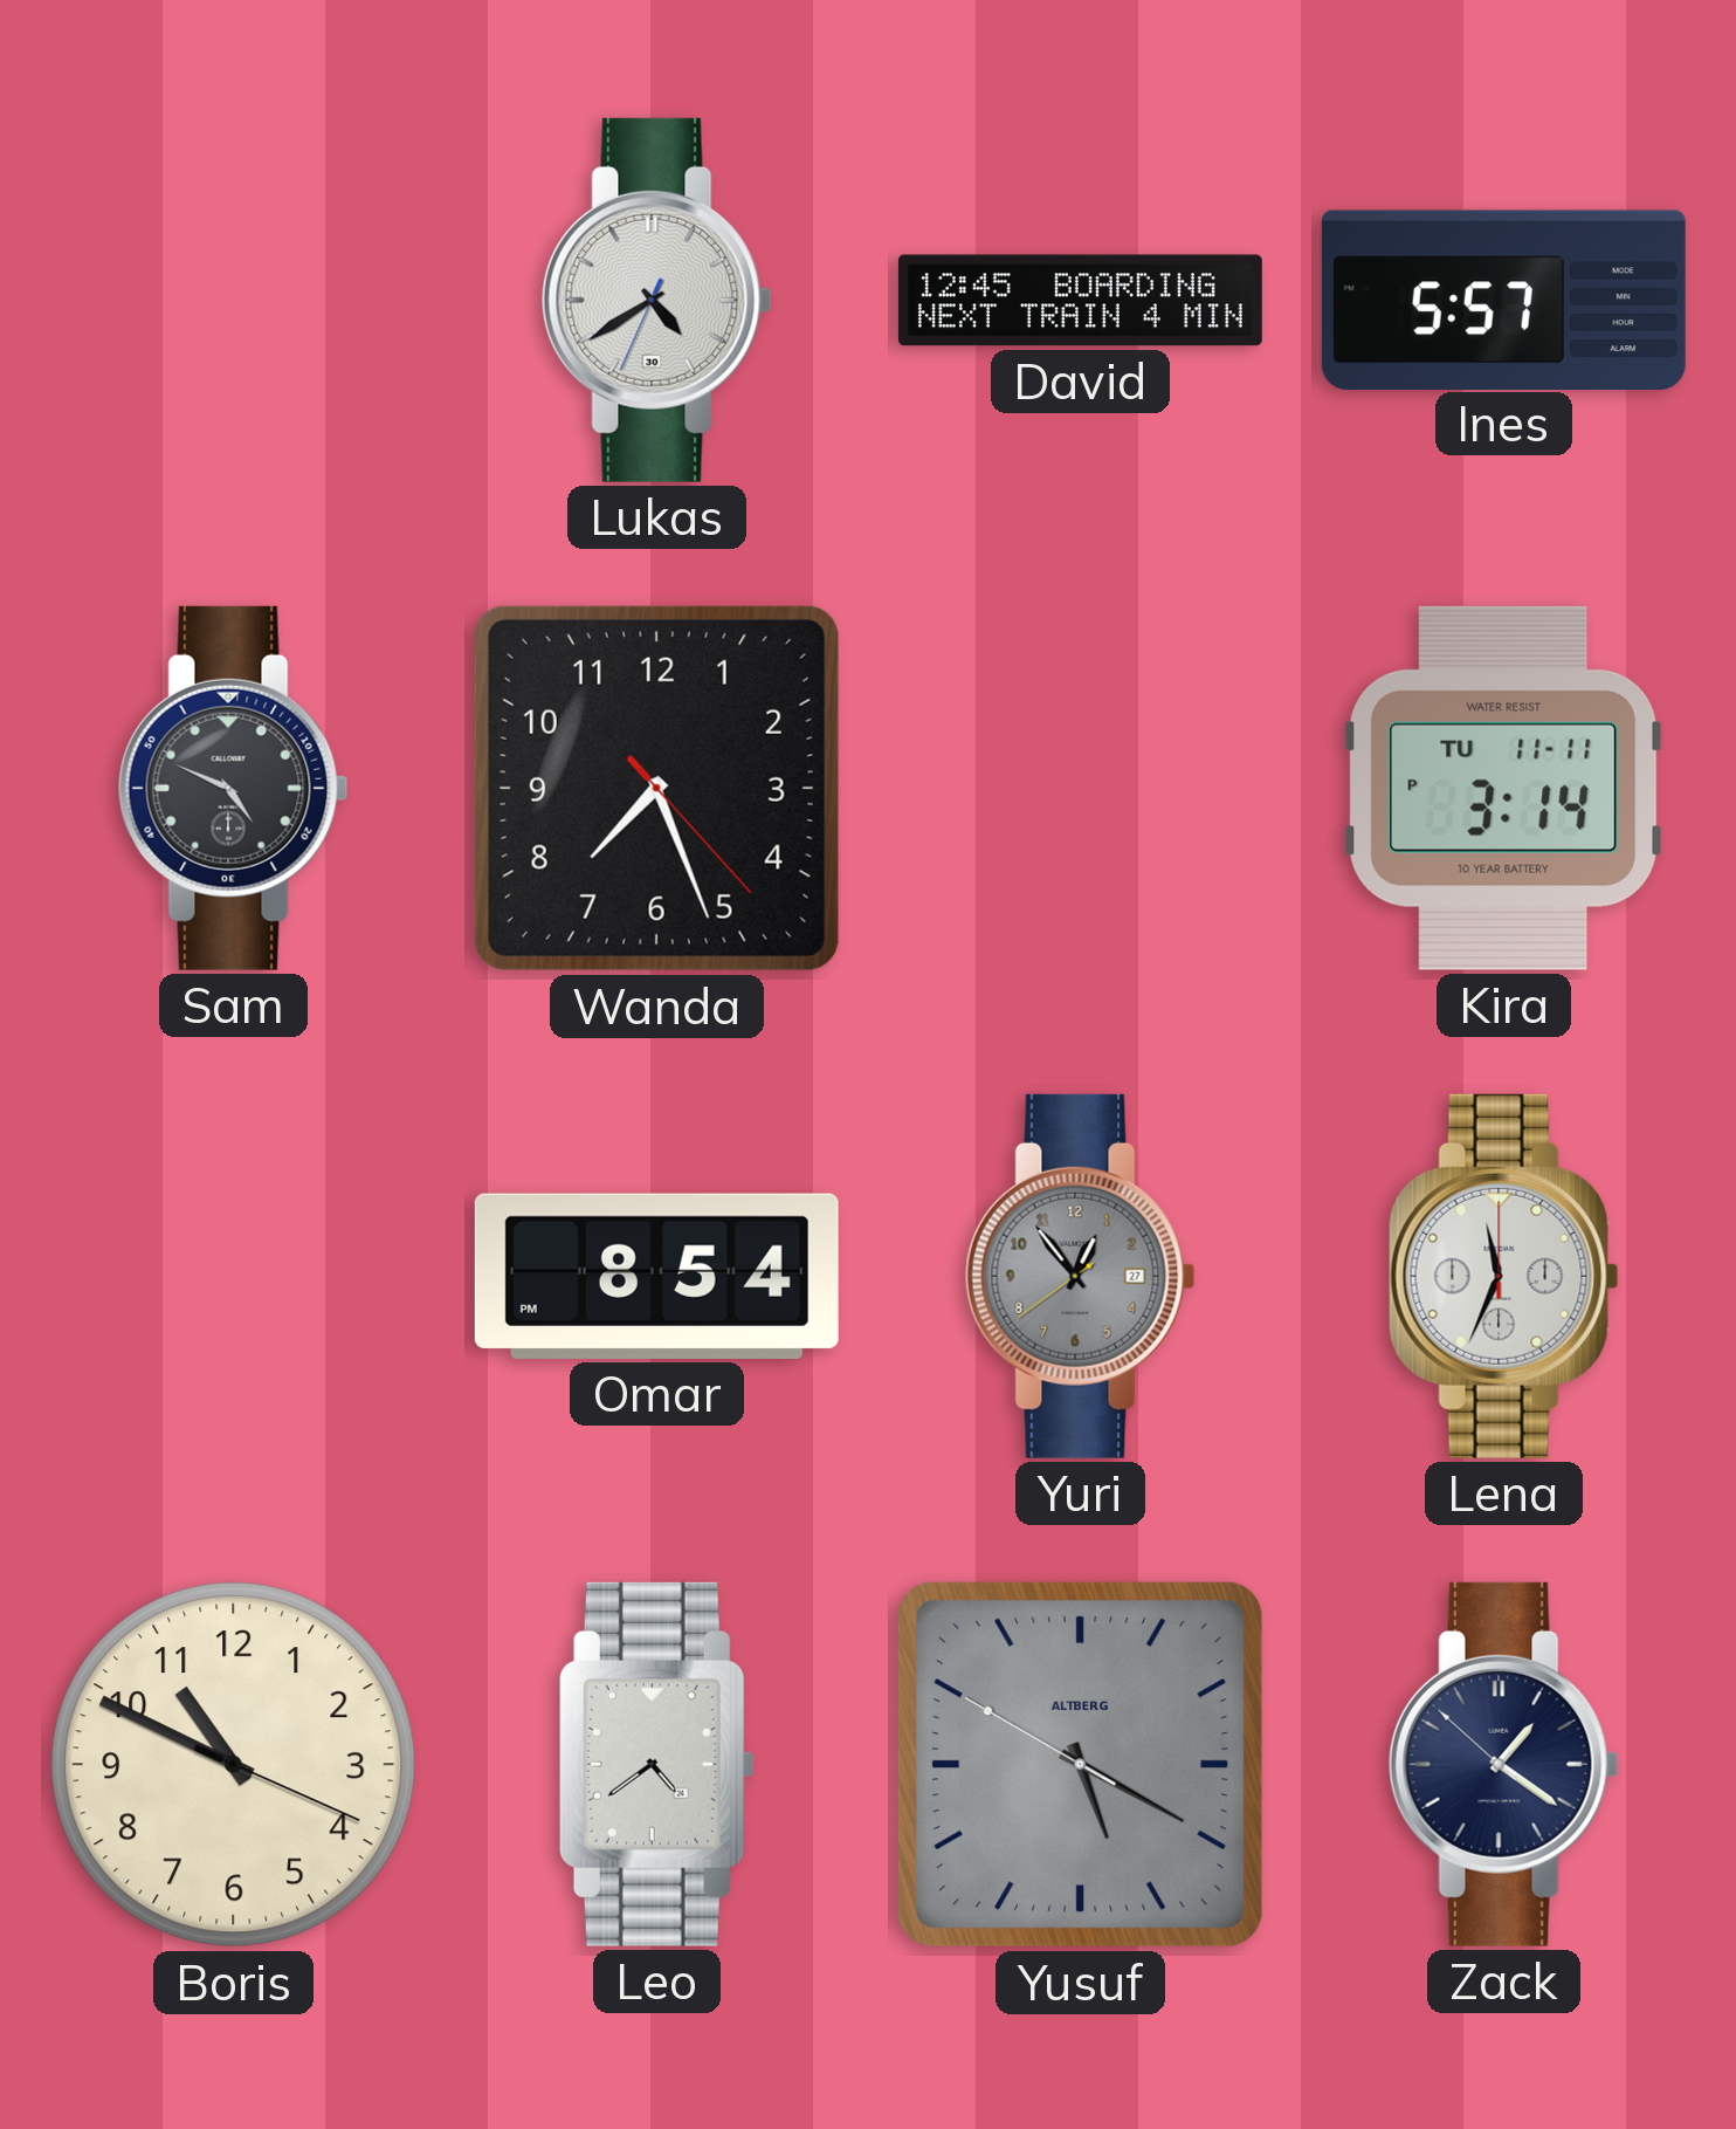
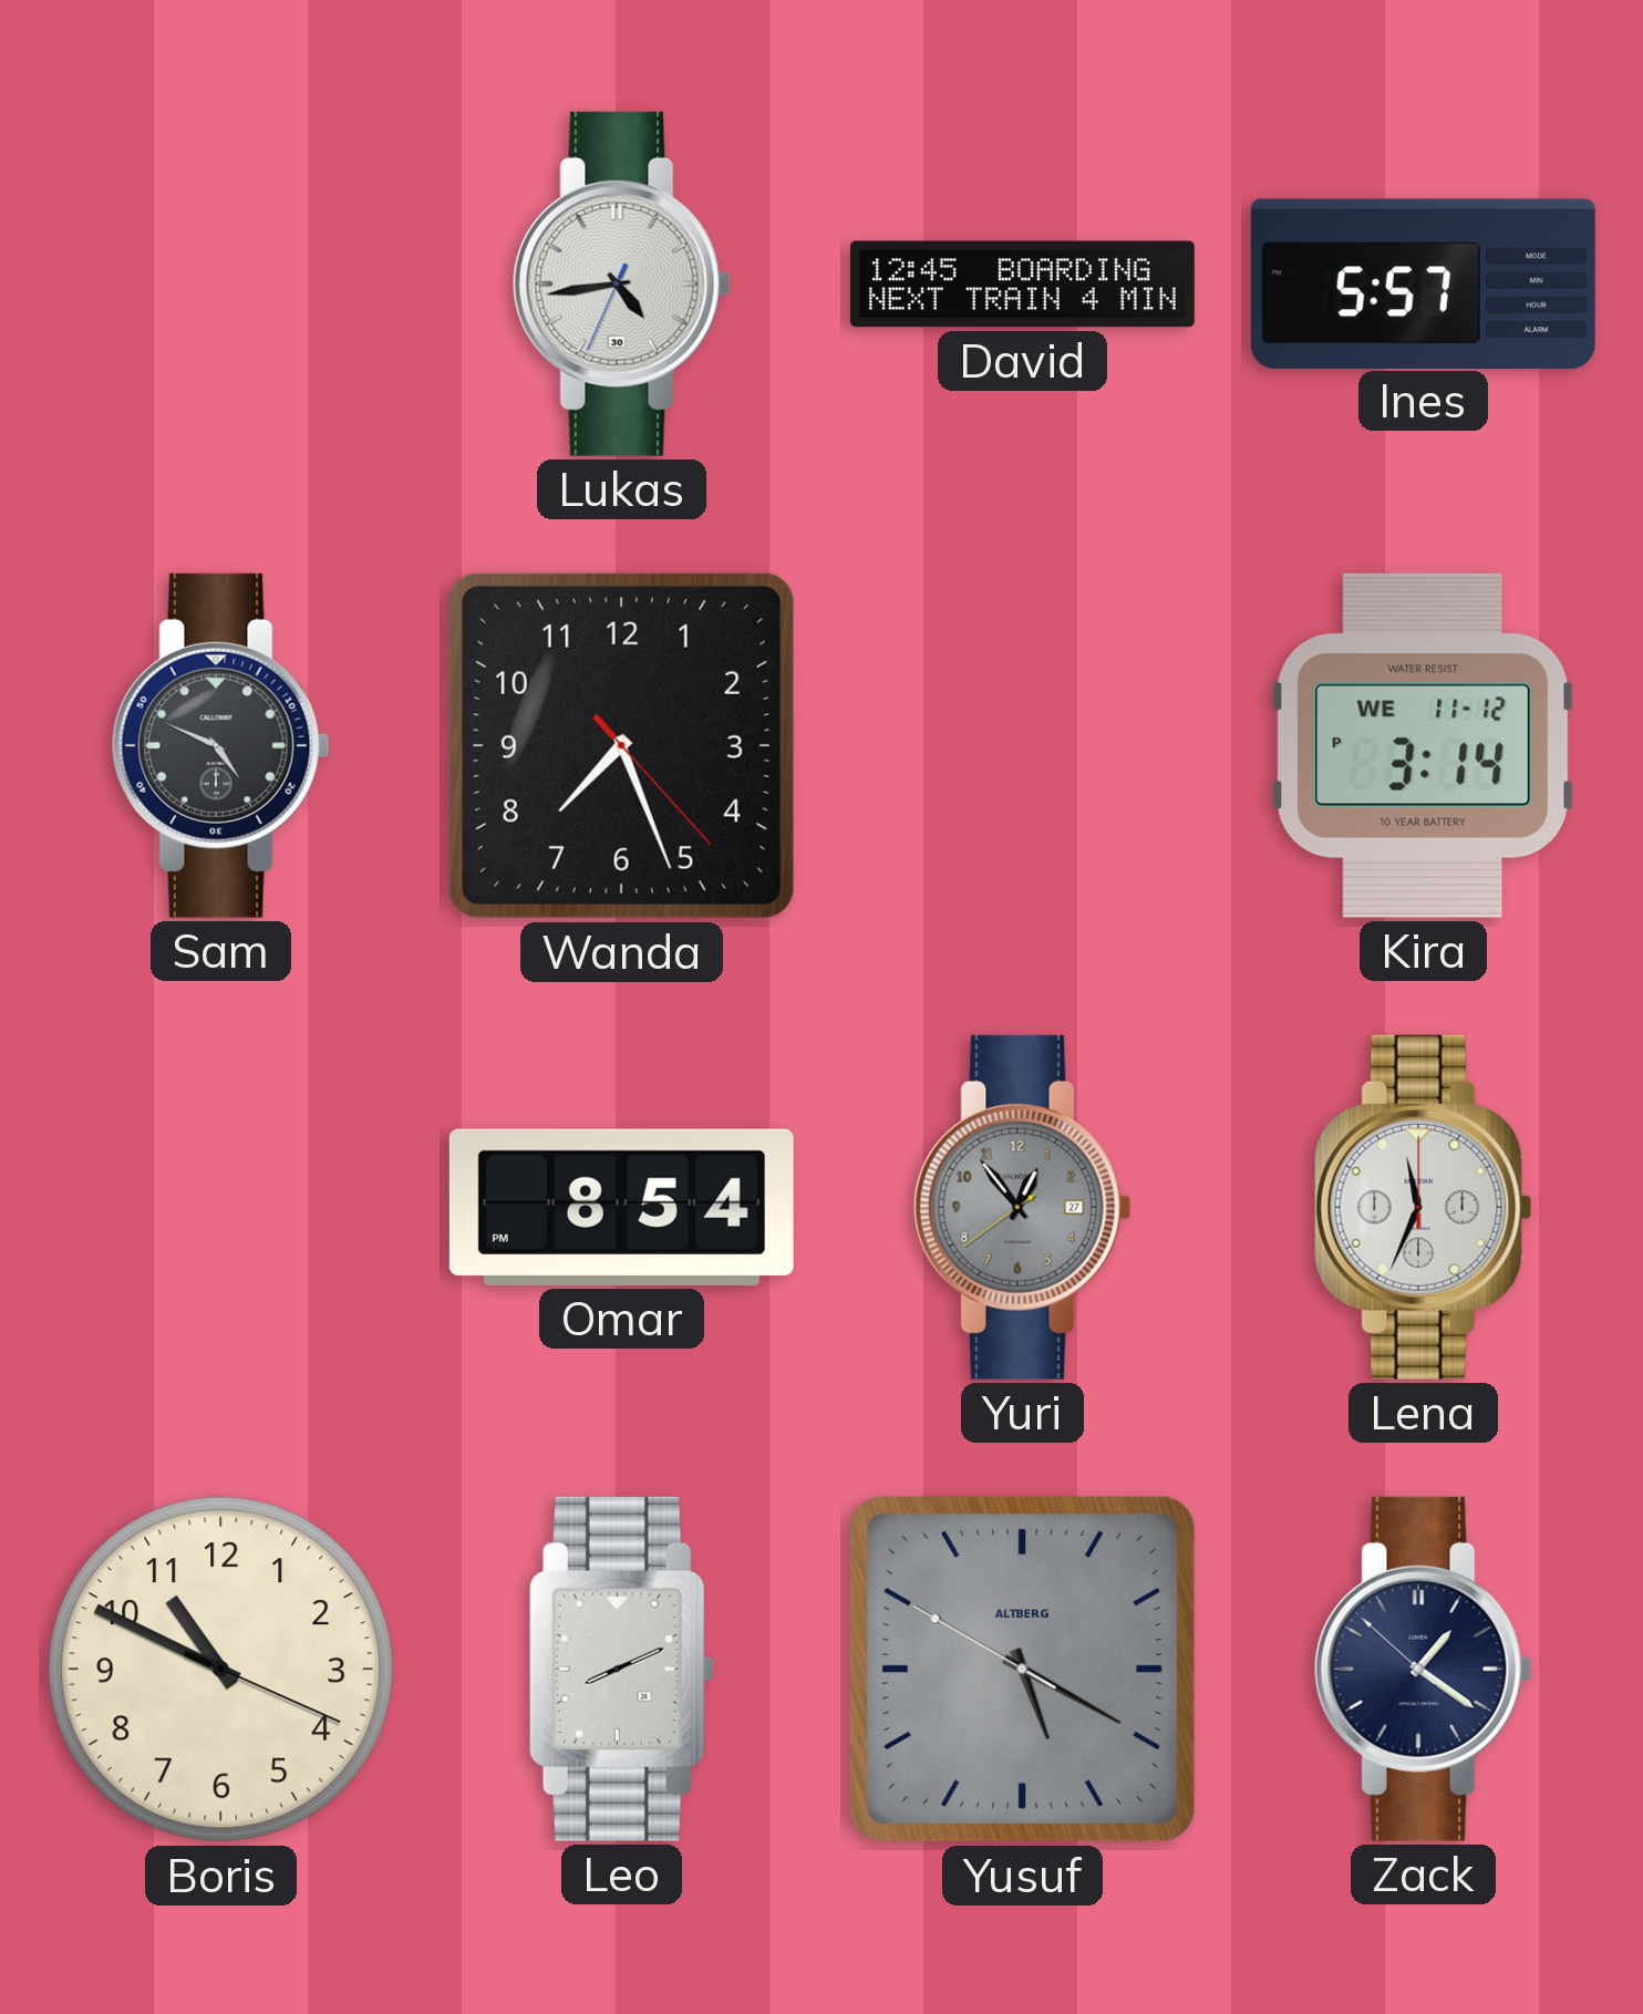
Lukas: 4:39 -> 4:43 (621, 283)
Kira date: TU 11-11 -> WE 11-12 (1423, 745)
Leo: 4:39 -> 8:11 (621, 1669)
